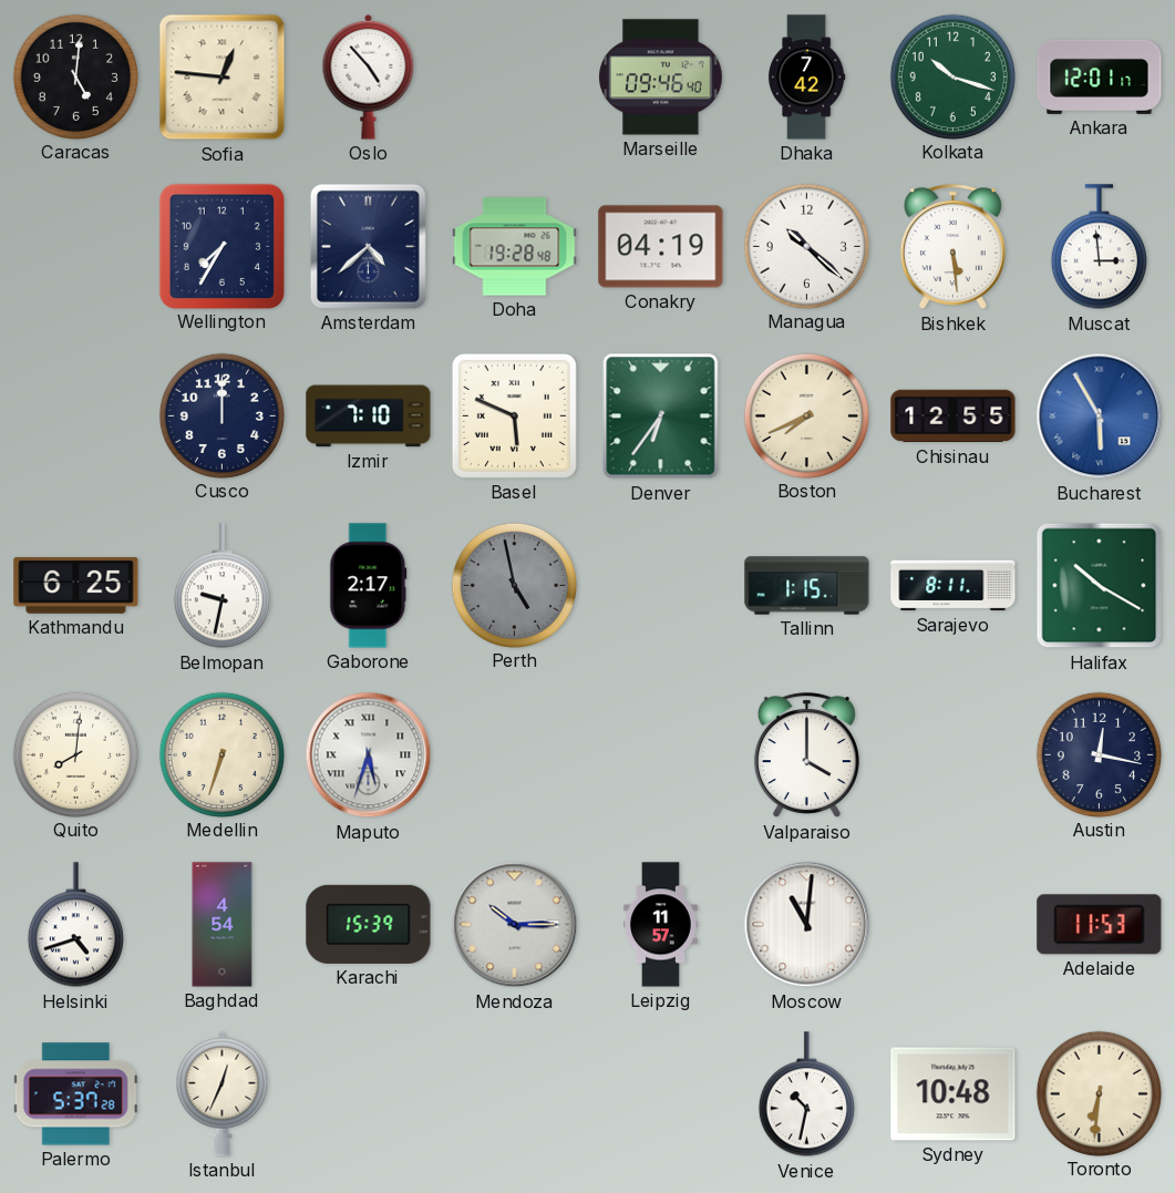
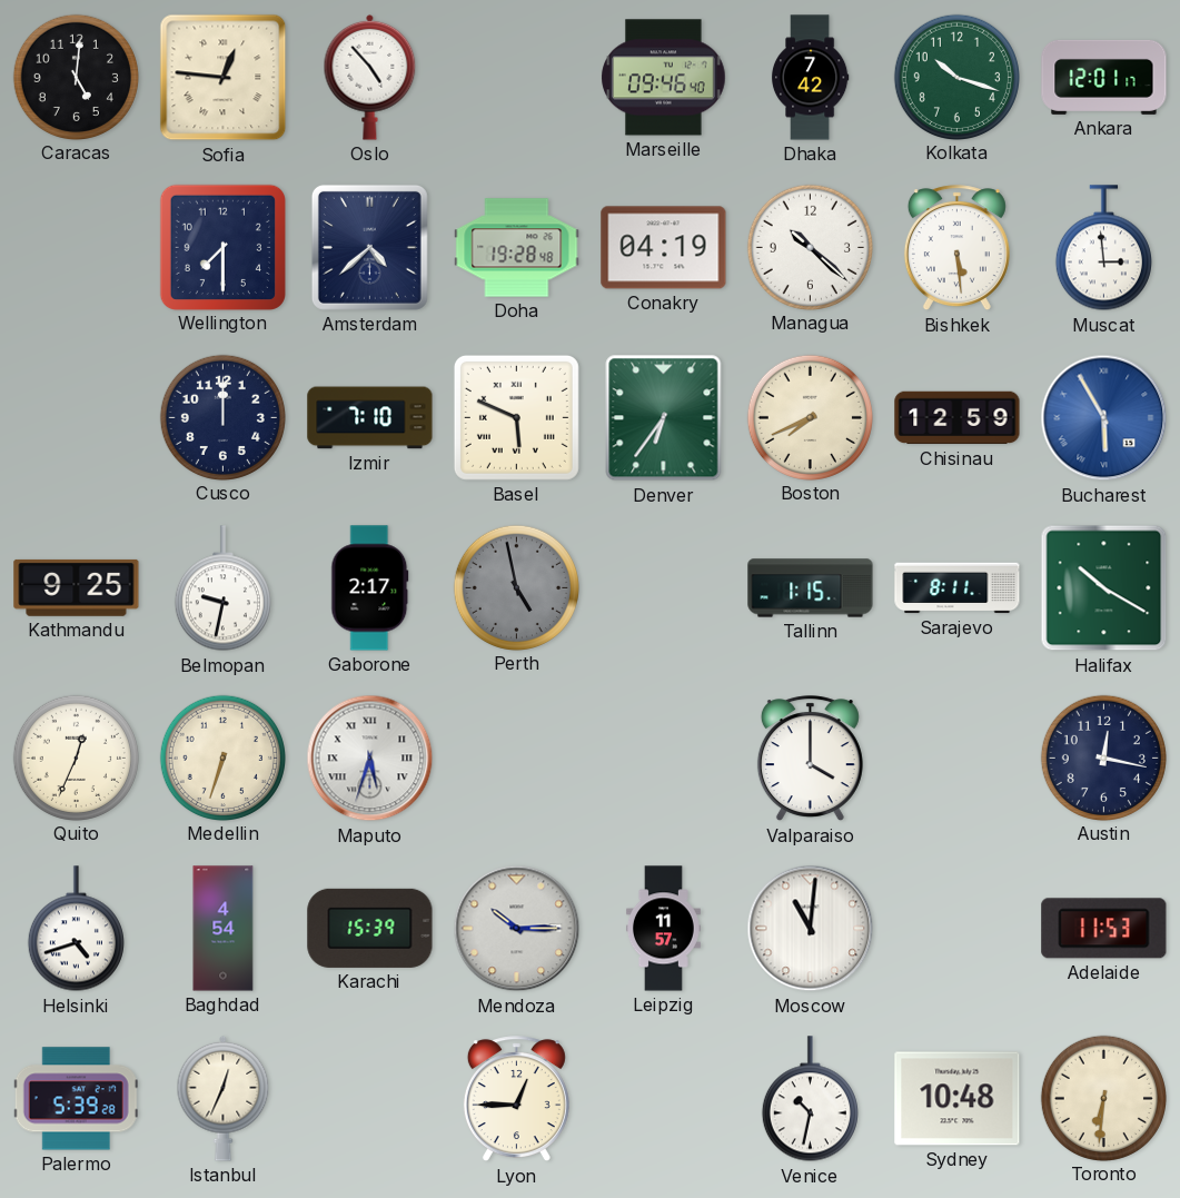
Wellington: 7:35 -> 7:30 (222, 247)
Chisinau: 12:55 -> 12:59 (958, 418)
Kathmandu: 6:25 -> 9:25 (77, 587)
Quito: 8:01 -> 12:34 (76, 758)
Palermo: 5:37 -> 5:39 (76, 1099)
Lyon: none -> 12:45 (516, 1099)
